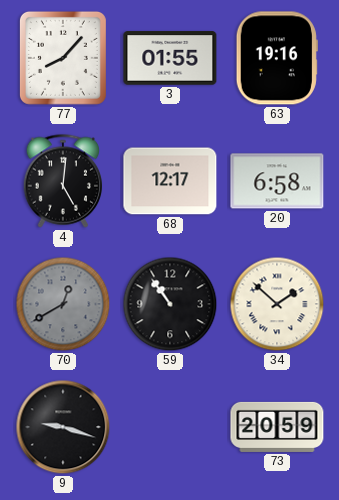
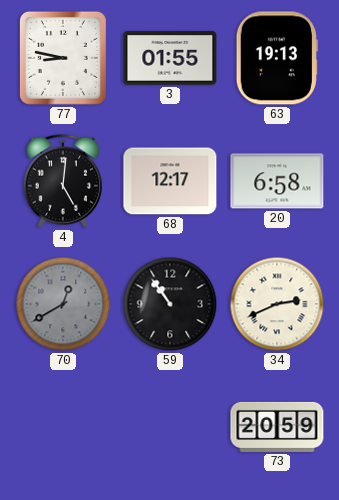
77: 8:07 -> 8:47 (63, 58)
63: 19:16 -> 19:13 (277, 58)
34: 1:52 -> 2:41 (277, 304)
9: 9:18 -> none (63, 427)
